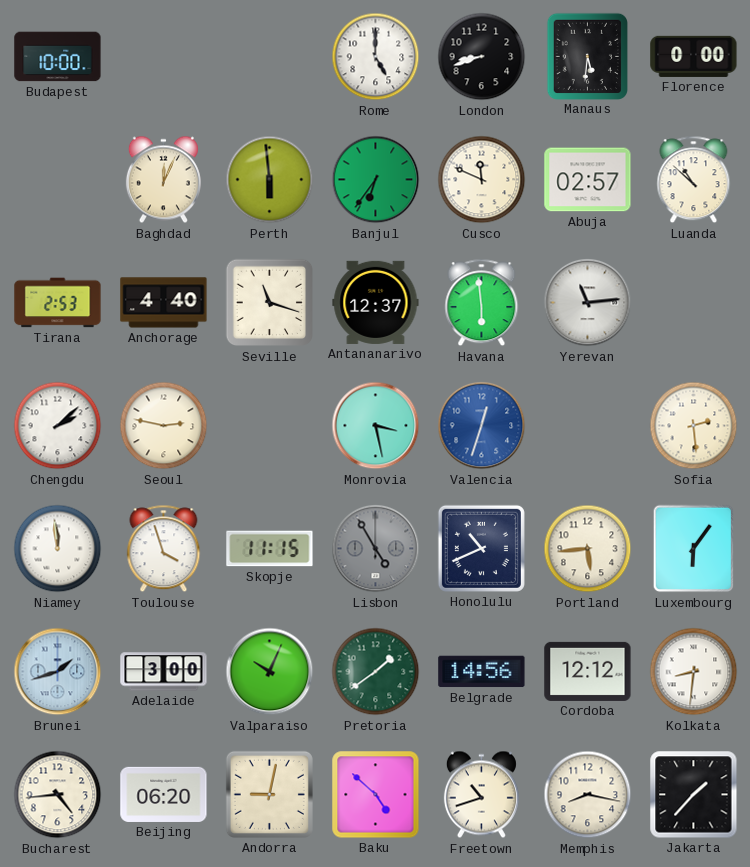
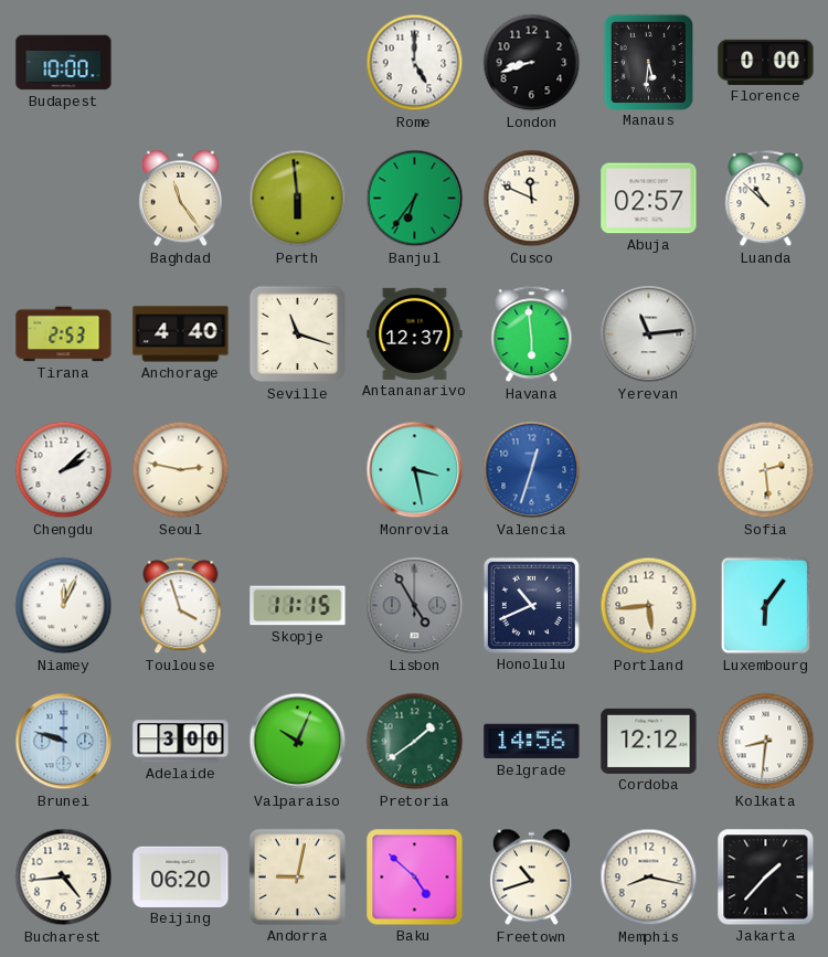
Baghdad: 12:04 -> 11:24 (180, 199)
Niamey: 11:59 -> 12:04 (64, 606)
Brunei: 1:42 -> 9:48 (64, 742)
